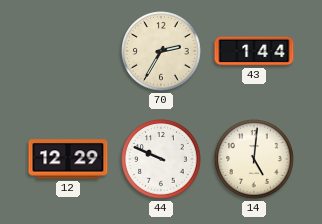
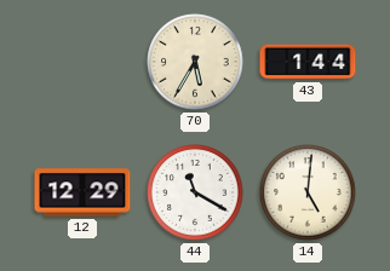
70: 2:35 -> 5:35 (195, 62)
44: 9:49 -> 11:20 (195, 192)
